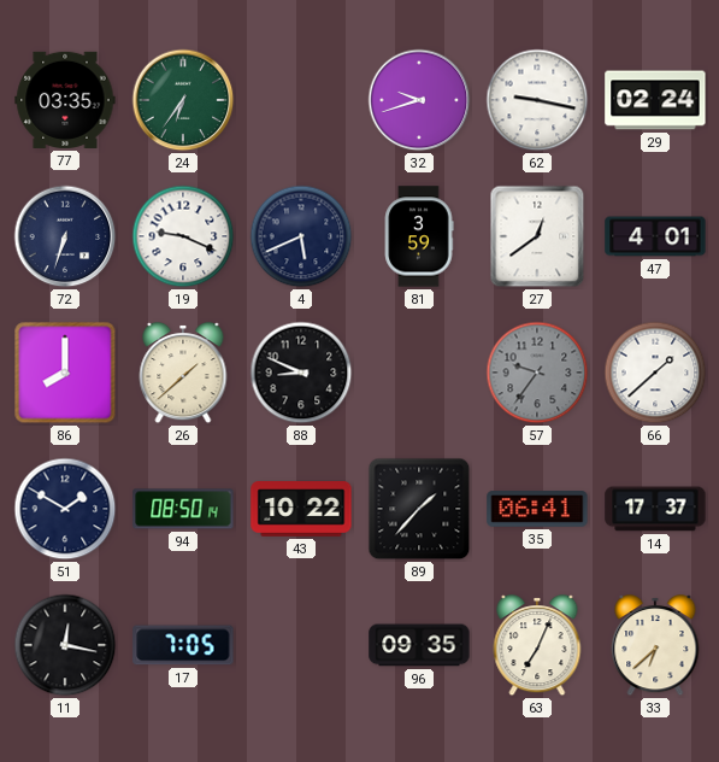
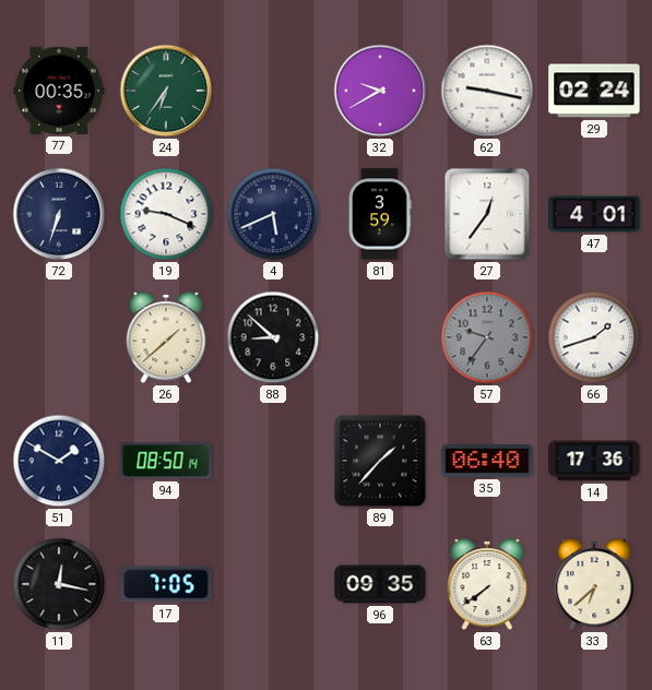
77: 03:35 -> 00:35 (59, 91)
32: 9:42 -> 9:40 (380, 91)
27: 12:39 -> 12:36 (487, 214)
86: 8:00 -> none (65, 373)
88: 8:49 -> 8:52 (273, 337)
66: 1:38 -> 1:42 (594, 337)
43: 10:22 -> none (301, 509)
35: 06:41 -> 06:40 (487, 461)
14: 17:37 -> 17:36 (594, 461)
63: 7:04 -> 7:39 (487, 585)
